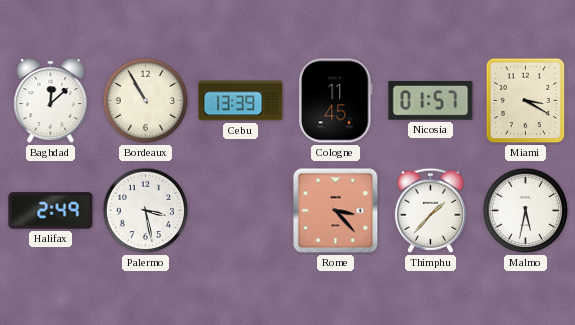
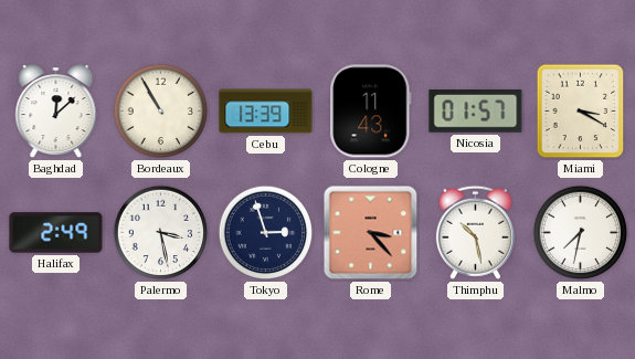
Cologne: 11:45 -> 11:43 (371, 112)
Tokyo: none -> 2:57 (266, 233)
Thimphu: 1:37 -> 10:28 (475, 232)
Malmo: 5:32 -> 7:32 (581, 233)
